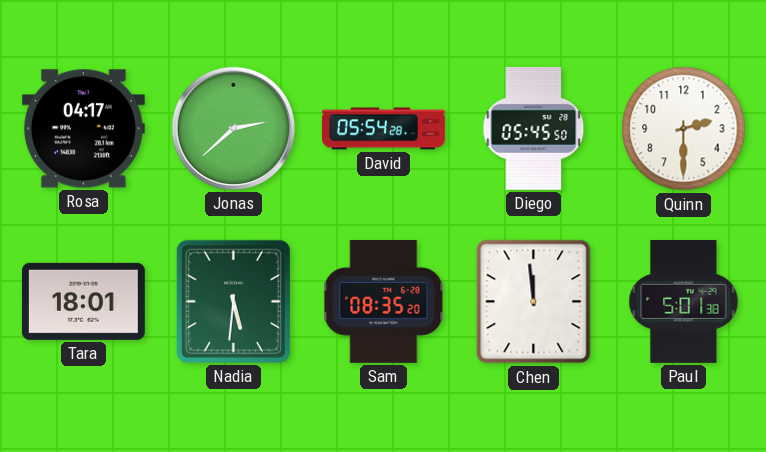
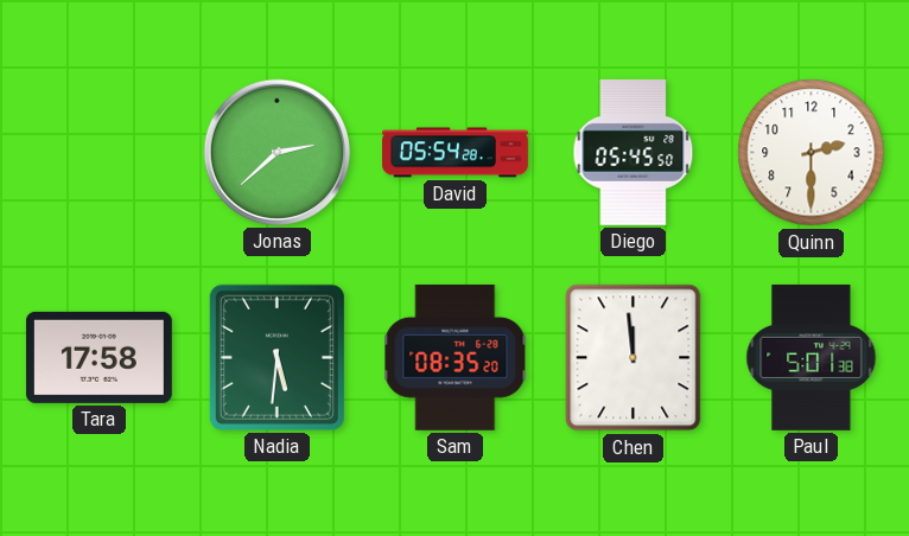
Rosa: 04:17 -> none (83, 129)
Tara: 18:01 -> 17:58 (98, 357)
